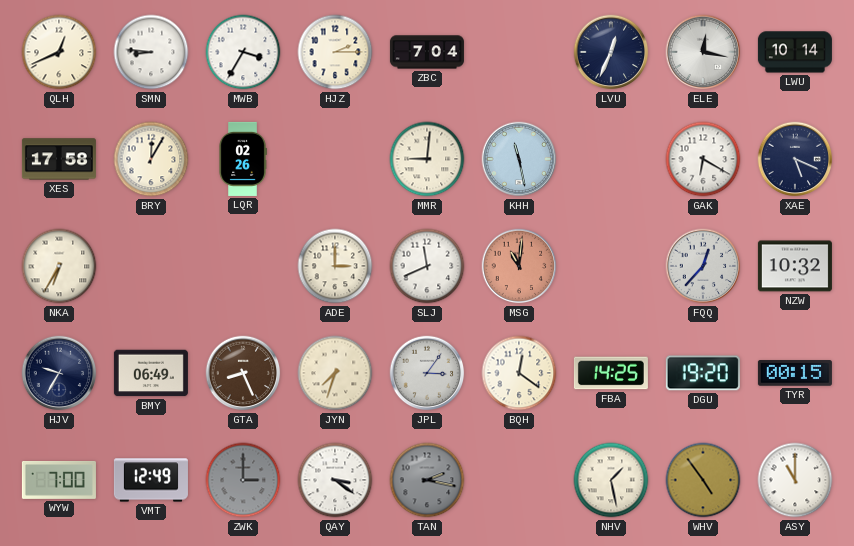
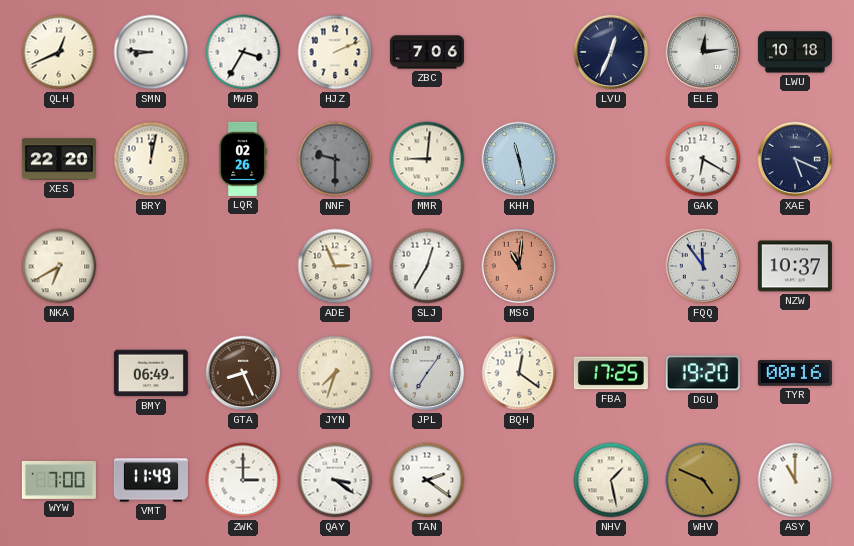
HJZ: 2:15 -> 2:11 (335, 52)
ZBC: 7:04 -> 7:06 (427, 52)
ELE: 12:17 -> 12:14 (703, 52)
LWU: 10:14 -> 10:18 (795, 52)
XES: 17:58 -> 22:20 (59, 159)
BRY: 12:05 -> 12:02 (151, 159)
NNF: none -> 9:30 (335, 159)
NKA: 6:35 -> 6:40 (59, 266)
ADE: 3:00 -> 2:56 (335, 266)
SLJ: 11:41 -> 12:35 (427, 266)
FQQ: 12:37 -> 11:54 (703, 266)
NZW: 10:32 -> 10:37 (795, 266)
HJV: 9:35 -> none (59, 373)
JPL: 3:06 -> 7:06 (427, 373)
FBA: 14:25 -> 17:25 (611, 373)
TYR: 00:15 -> 00:16 (795, 373)
VMT: 12:49 -> 11:49 (151, 480)
ZWK dial: grey -> white (243, 480)
TAN: 2:17 -> 2:21 (427, 480)
TAN dial: grey -> white (427, 480)
WHV: 4:54 -> 4:49 (703, 480)
